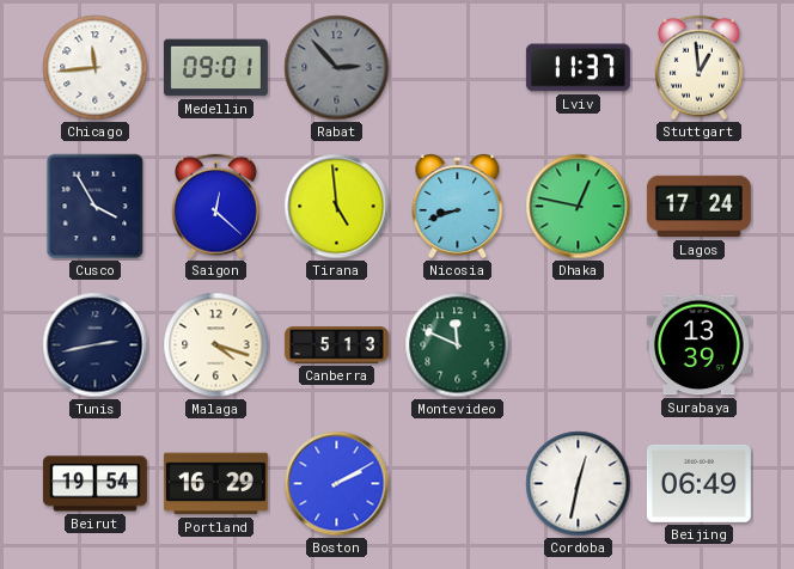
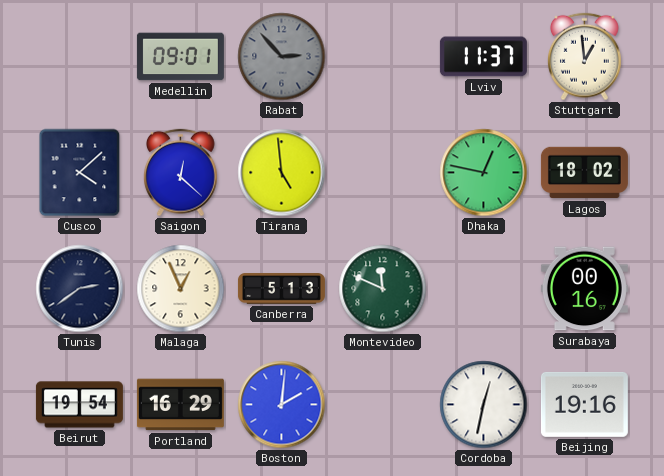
Chicago: 11:44 -> none (96, 68)
Cusco: 3:55 -> 4:08 (80, 173)
Nicosia: 8:42 -> none (458, 207)
Lagos: 17:24 -> 18:02 (584, 173)
Tunis: 2:43 -> 2:39 (80, 289)
Malaga: 4:18 -> 12:56 (181, 289)
Surabaya: 13:39 -> 00:16 (584, 289)
Boston: 2:10 -> 2:01 (282, 405)
Beijing: 06:49 -> 19:16 (584, 404)
